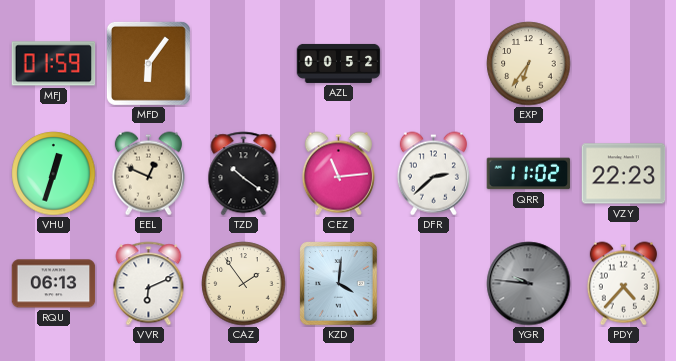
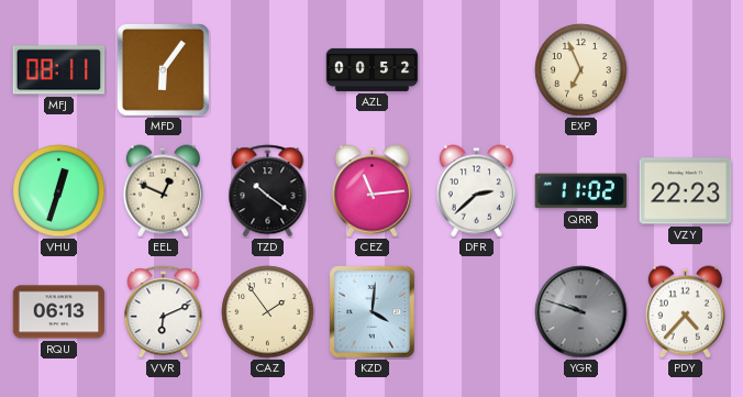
MFJ: 01:59 -> 08:11 (59, 70)
EXP: 6:36 -> 6:56 (581, 70)
YGR: 9:46 -> 9:48 (581, 312)
